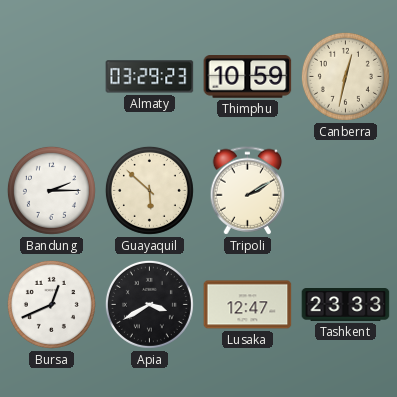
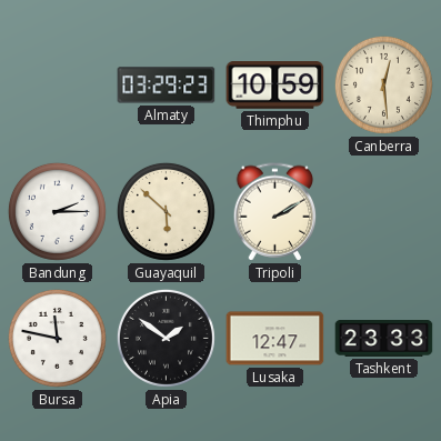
Canberra: 12:32 -> 12:29 (383, 84)
Bursa: 12:41 -> 11:47 (57, 338)
Apia: 3:40 -> 1:51 (166, 338)
